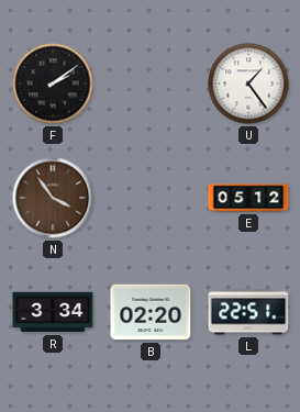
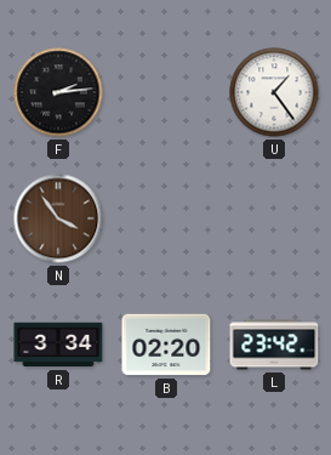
F: 2:09 -> 2:14 (58, 92)
E: 05:12 -> none (248, 198)
L: 22:51 -> 23:42 (274, 345)
